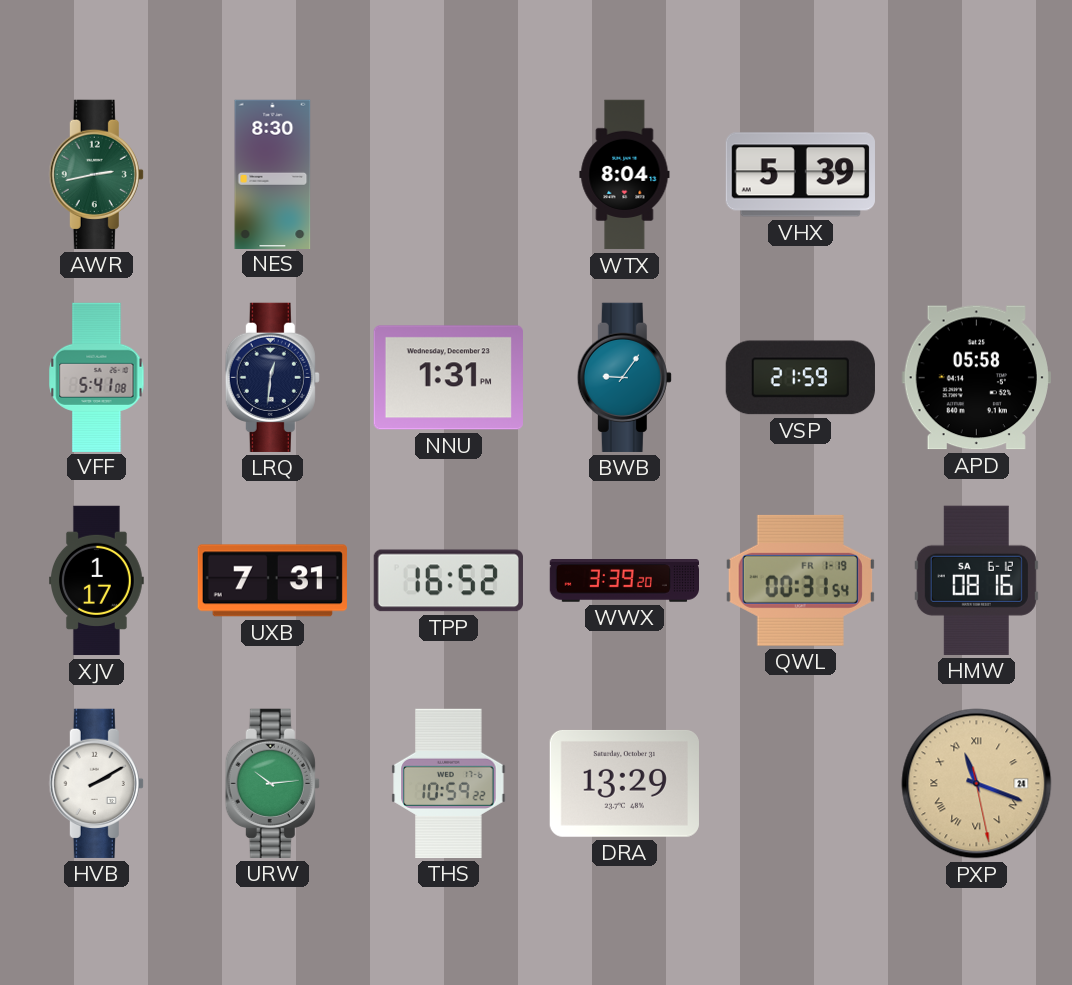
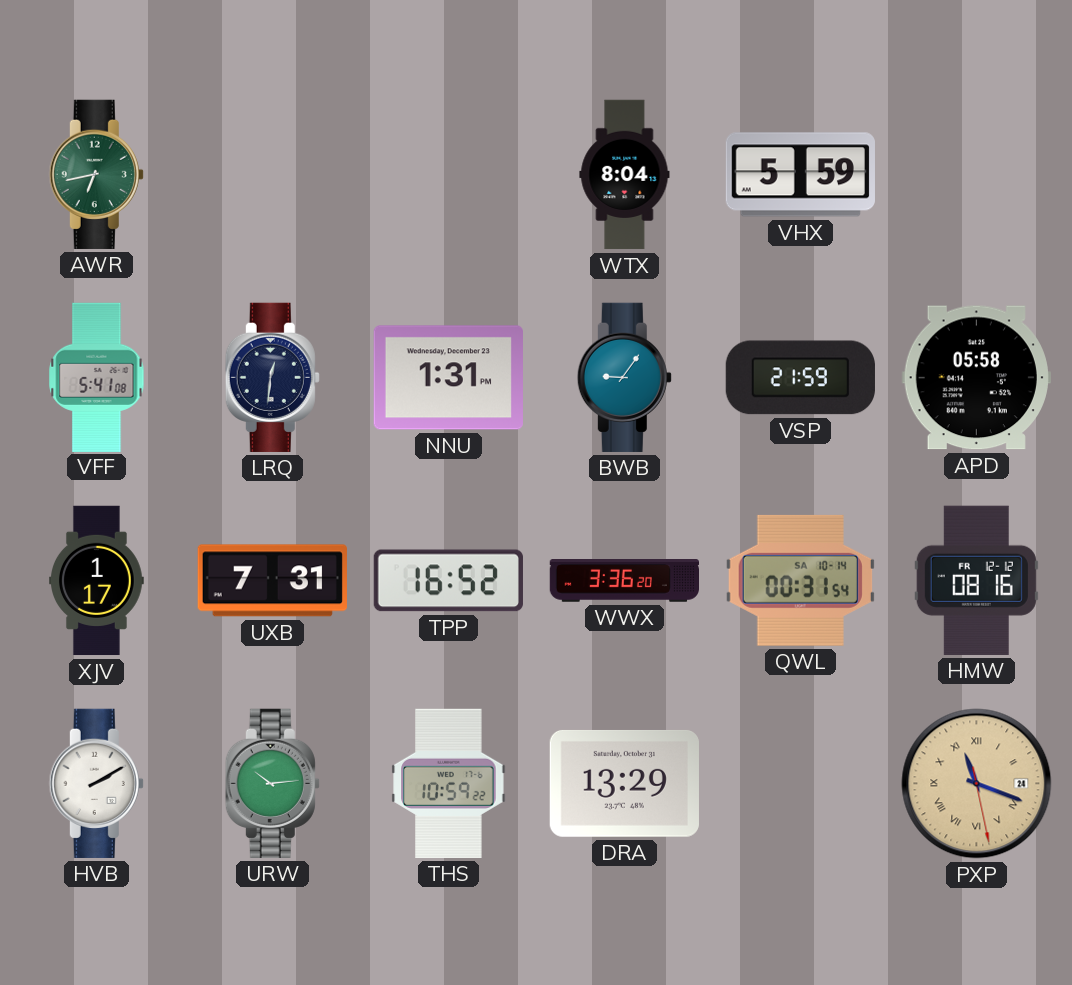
AWR: 2:43 -> 6:43 (96, 174)
NES: 8:30 -> none (273, 174)
VHX: 5:39 -> 5:59 (800, 175)
WWX: 3:39 -> 3:36 (625, 581)
QWL date: FR 1-19 -> SA 10-14 (800, 580)
HMW date: SA 6-12 -> FR 12-12 (976, 580)
